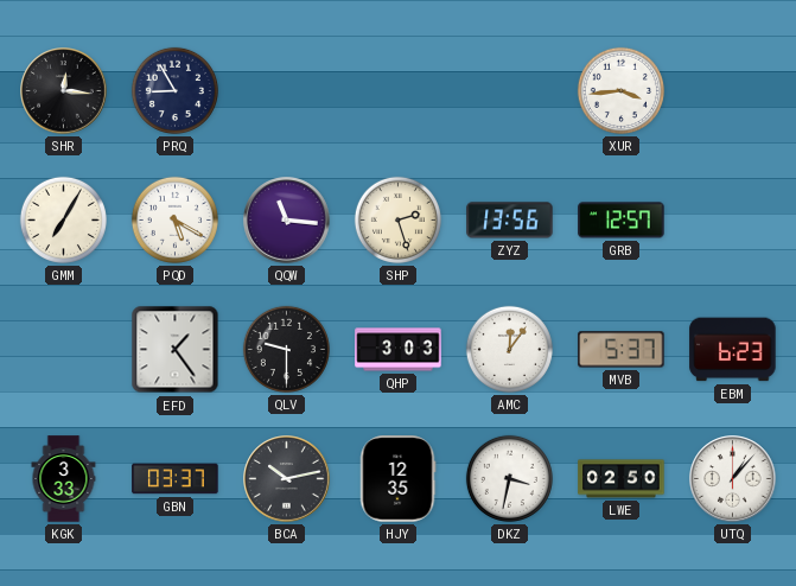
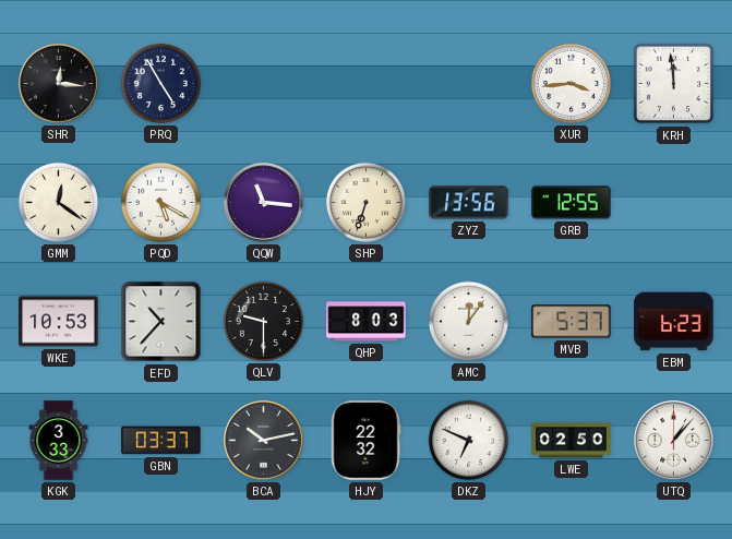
PRQ: 8:55 -> 4:55 (160, 83)
KRH: none -> 11:59 (674, 84)
GMM: 7:05 -> 12:21 (58, 202)
SHP: 2:27 -> 6:33 (365, 202)
GRB: 12:57 -> 12:55 (572, 203)
WKE: none -> 10:53 (59, 322)
EFD: 1:24 -> 10:37 (161, 322)
QHP: 3:03 -> 8:03 (367, 322)
HJY: 12:35 -> 22:32 (365, 441)
DKZ: 3:32 -> 6:49 (468, 440)
